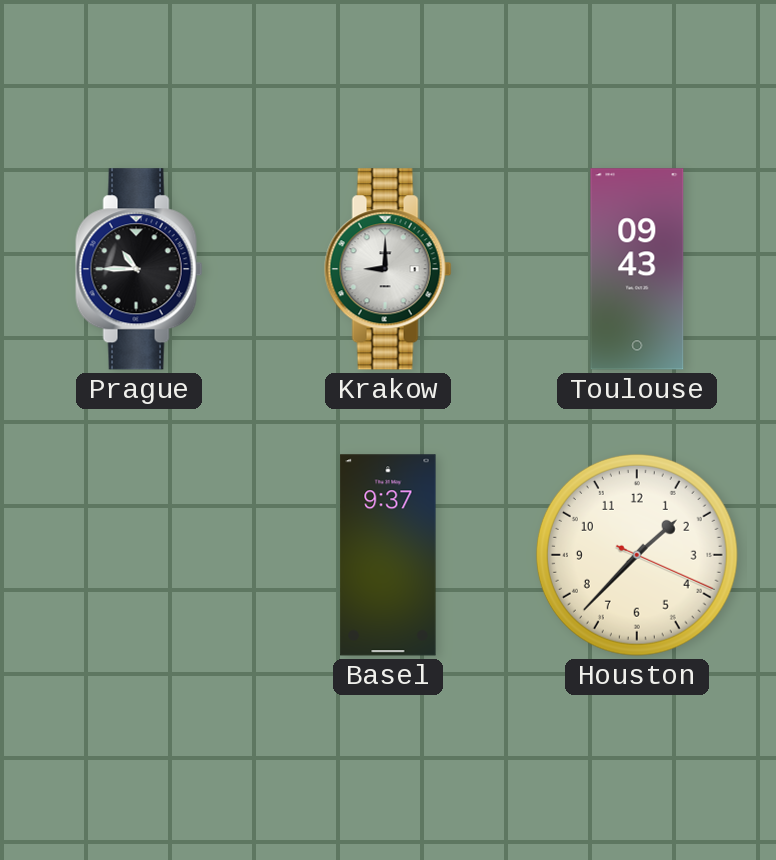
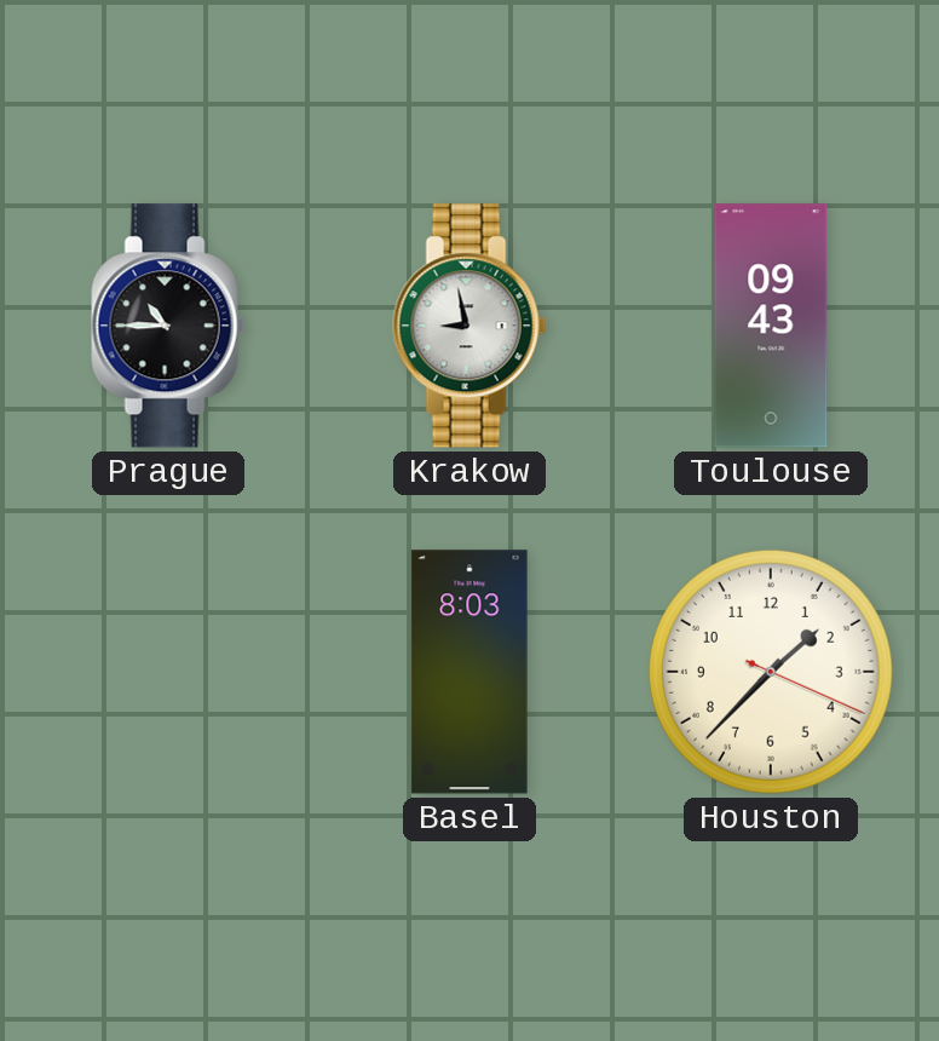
Krakow: 9:00 -> 8:58 (469, 326)
Basel: 9:37 -> 8:03 (469, 672)
